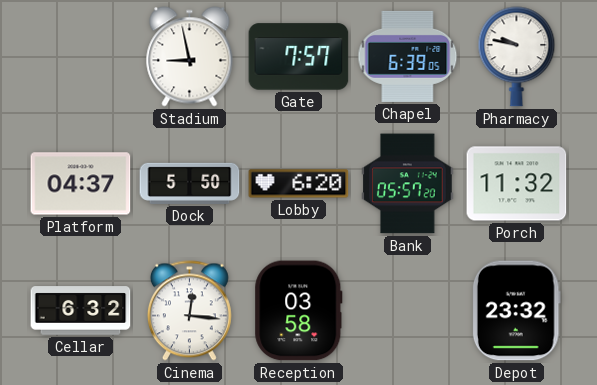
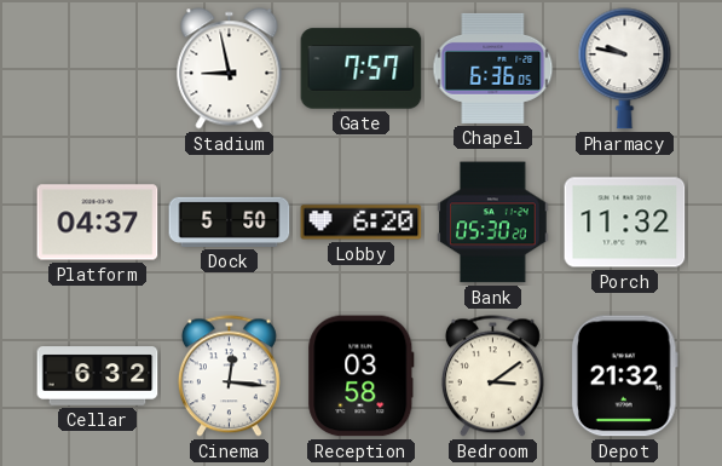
Chapel: 6:39 -> 6:36 (493, 68)
Bank: 05:57 -> 05:30 (493, 223)
Bedroom: none -> 3:09 (492, 376)
Depot: 23:32 -> 21:32 (624, 376)
